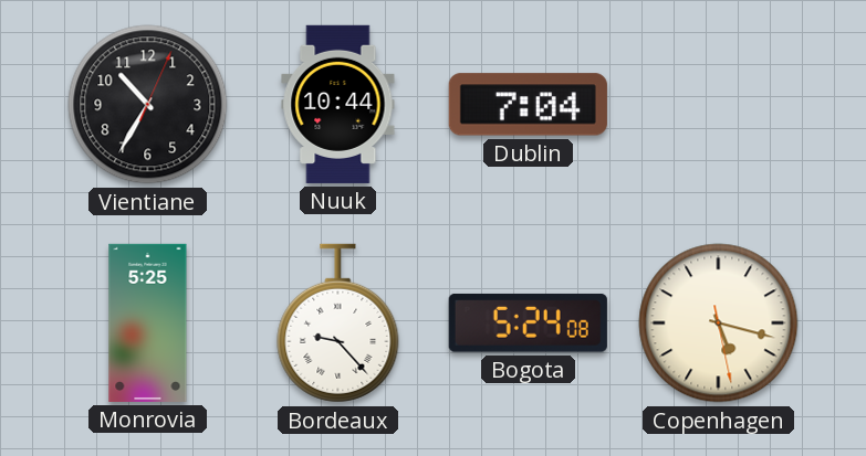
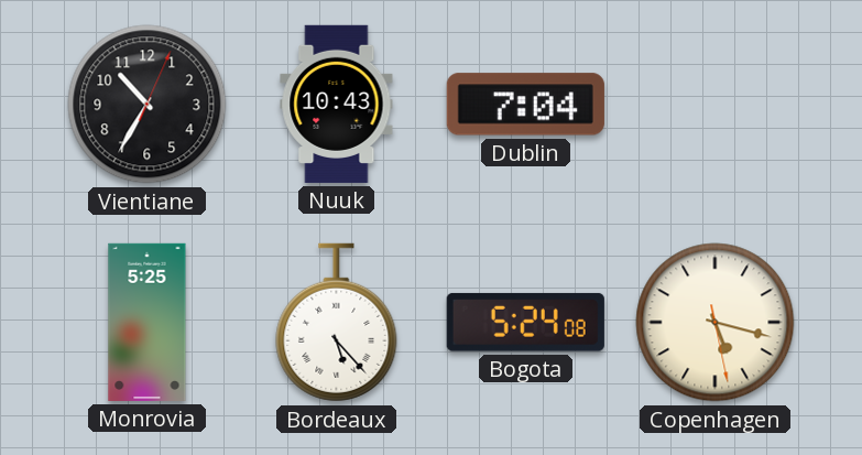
Nuuk: 10:44 -> 10:43 (337, 104)
Bordeaux: 9:23 -> 5:23 (337, 323)
